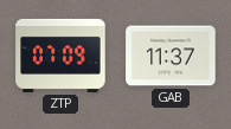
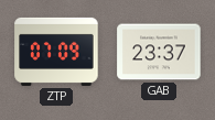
GAB: 11:37 -> 23:37 (159, 52)
